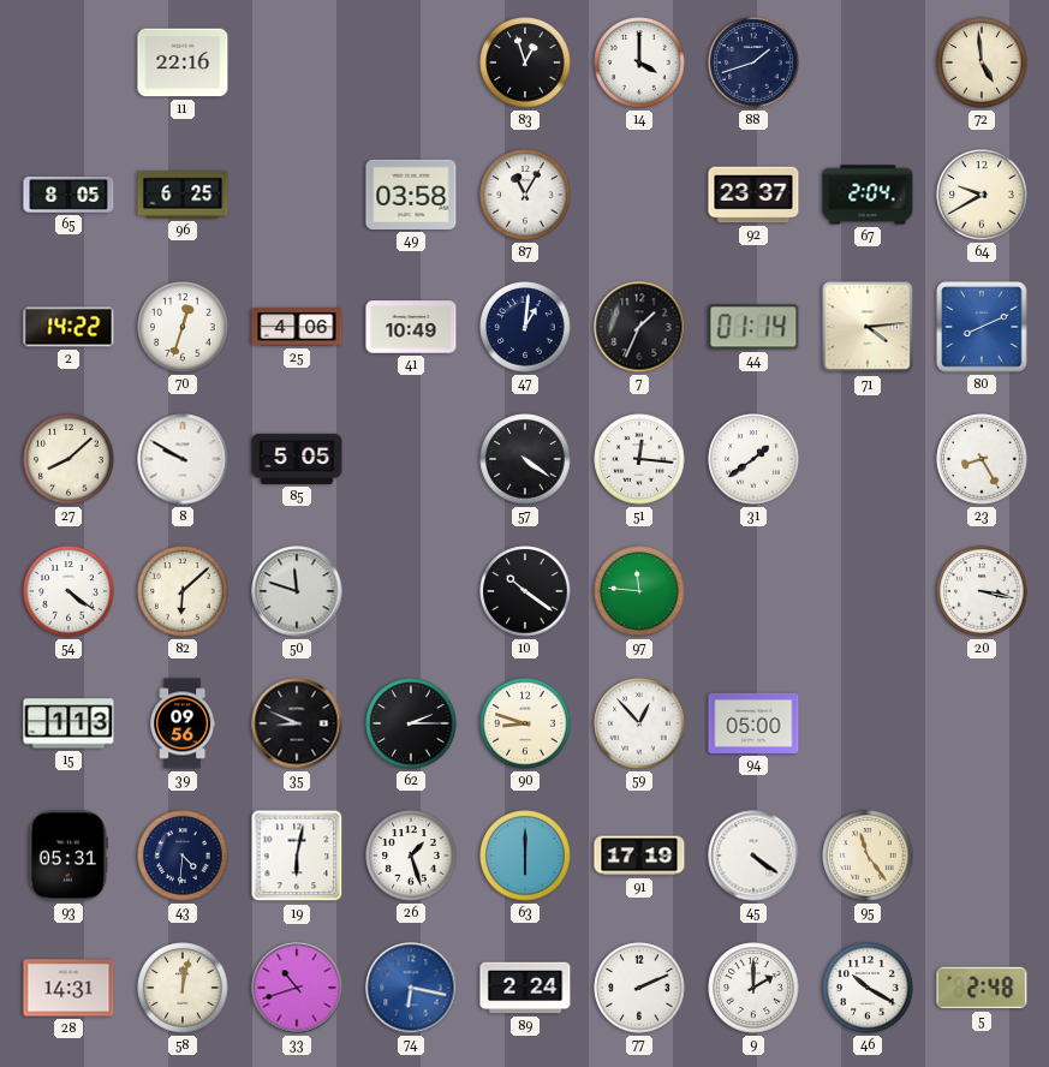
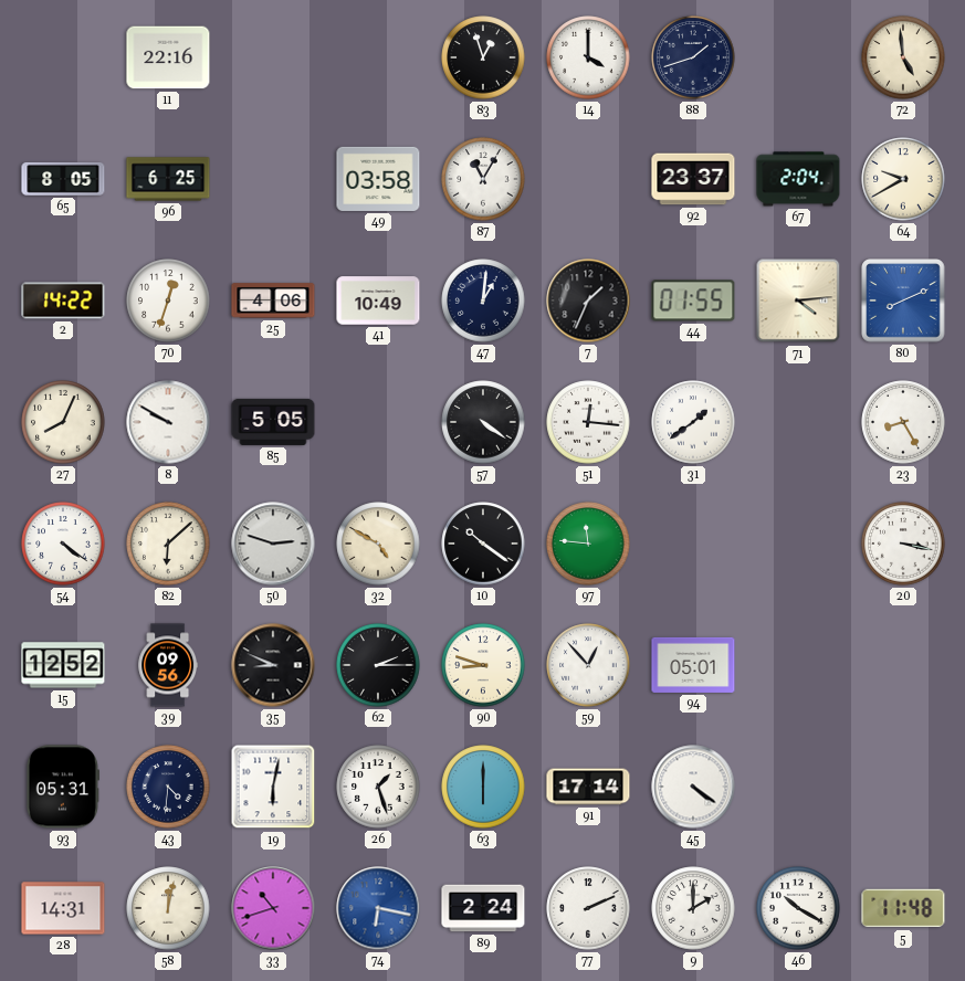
44: 01:14 -> 01:55 (693, 300)
27: 8:08 -> 8:04 (63, 422)
50: 11:48 -> 2:48 (273, 544)
32: none -> 4:50 (378, 544)
15: 1:13 -> 12:52 (63, 665)
94: 05:00 -> 05:01 (693, 665)
91: 17:19 -> 17:14 (588, 787)
95: 11:24 -> none (868, 856)
5: 2:48 -> 11:48 (903, 908)
